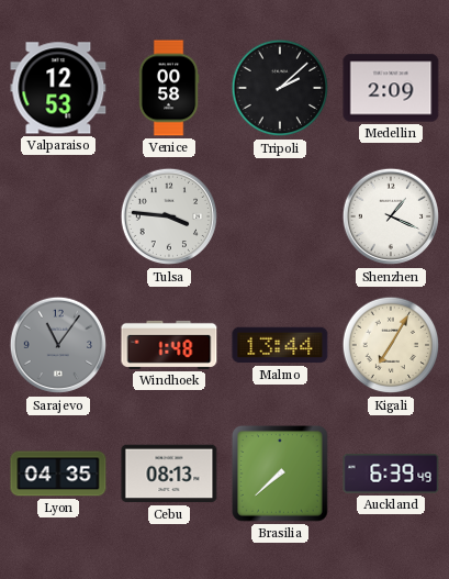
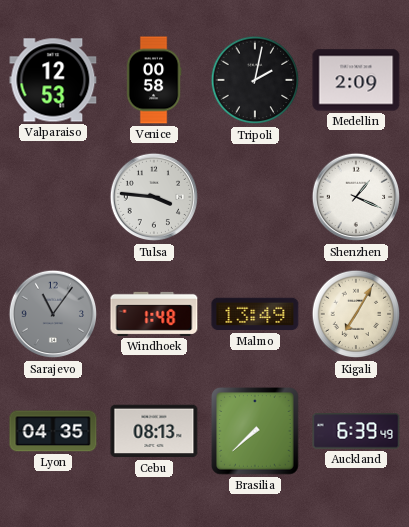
Tripoli: 2:08 -> 2:02 (255, 80)
Malmo: 13:44 -> 13:49 (255, 314)
